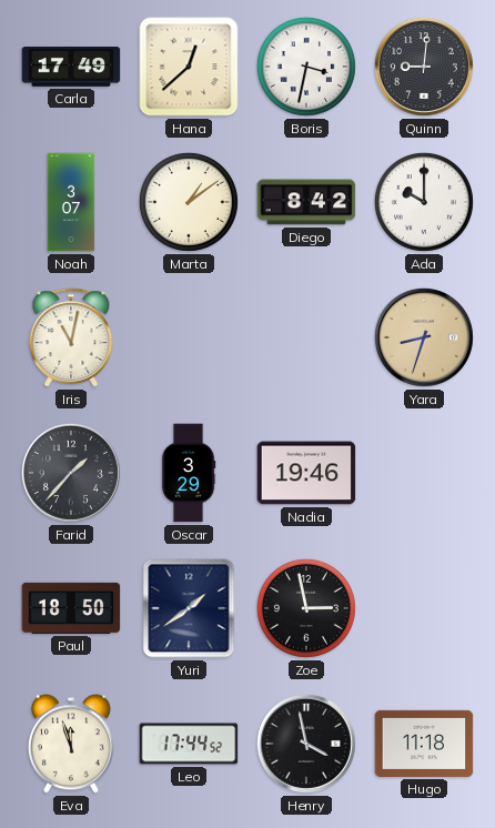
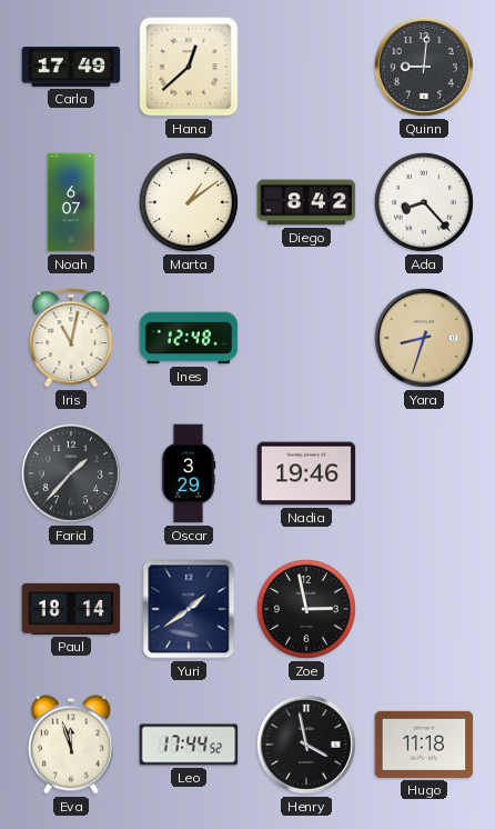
Boris: 3:32 -> none (306, 67)
Noah: 3:07 -> 6:07 (71, 202)
Ada: 10:00 -> 8:23 (424, 202)
Ines: none -> 12:48 (189, 338)
Paul: 18:50 -> 18:14 (71, 609)
